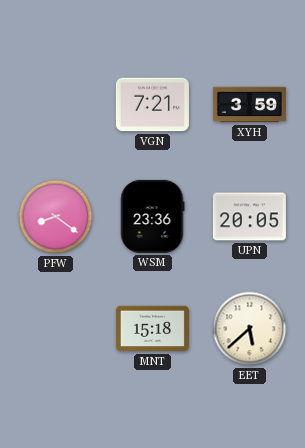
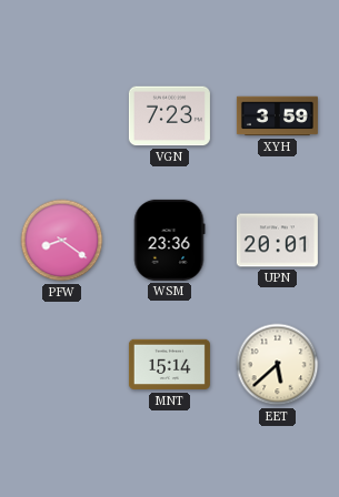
VGN: 7:21 -> 7:23 (169, 116)
UPN: 20:05 -> 20:01 (277, 241)
MNT: 15:18 -> 15:14 (169, 365)
